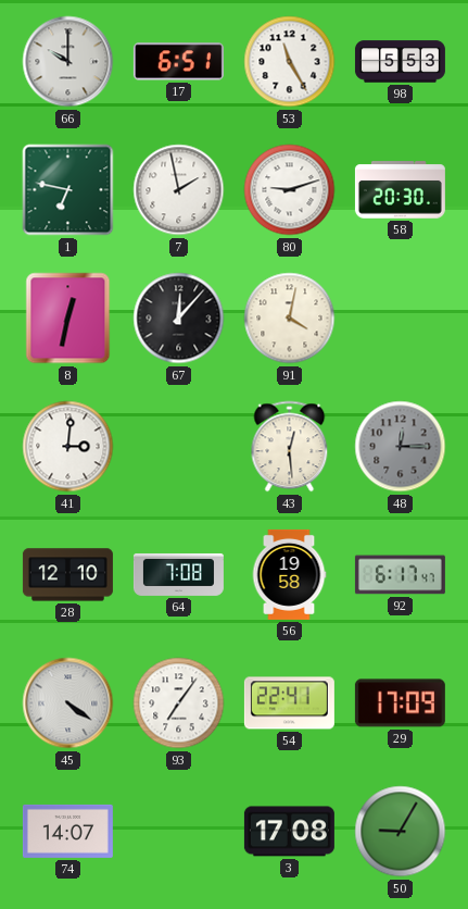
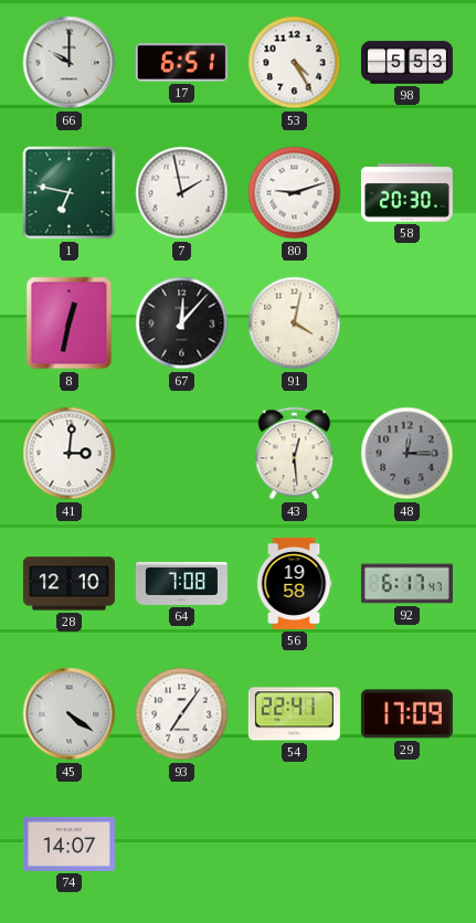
53: 11:25 -> 4:25 (295, 63)
3: 17:08 -> none (289, 832)
50: 9:05 -> none (401, 832)
